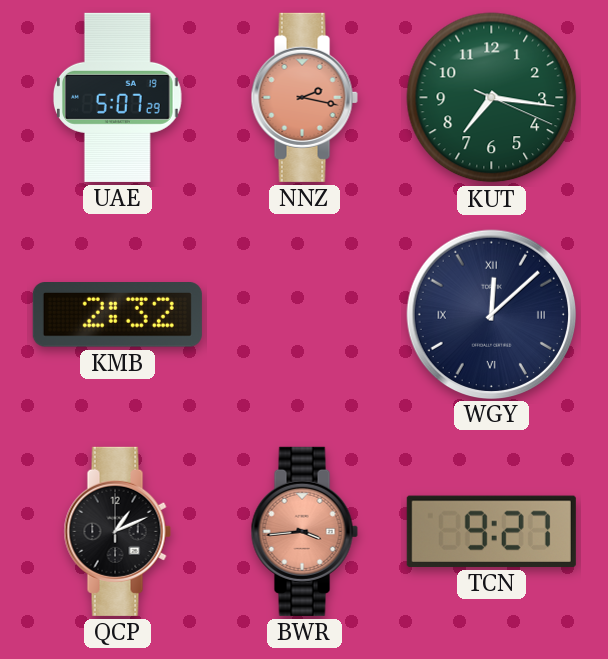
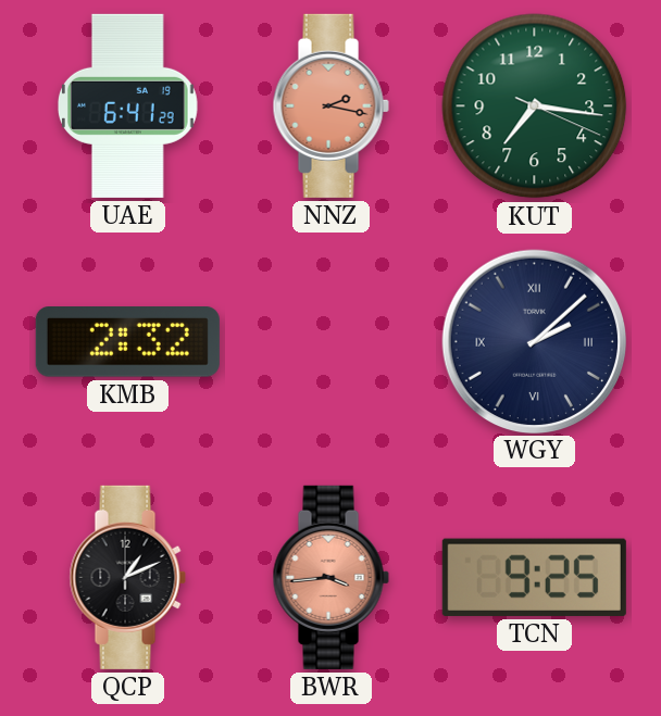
UAE: 5:07 -> 6:41 (127, 105)
WGY: 12:08 -> 2:08 (534, 341)
TCN: 9:27 -> 9:25 (534, 577)
